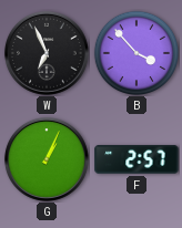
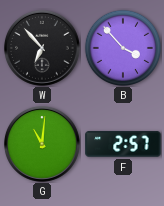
W: 6:56 -> 6:53 (42, 48)
G: 1:04 -> 11:01 (42, 144)
